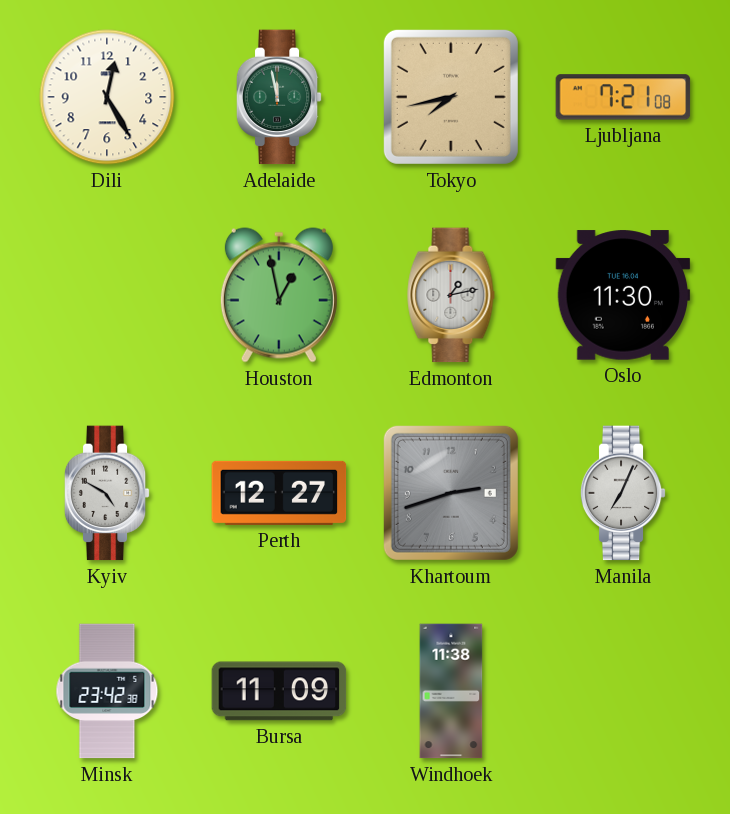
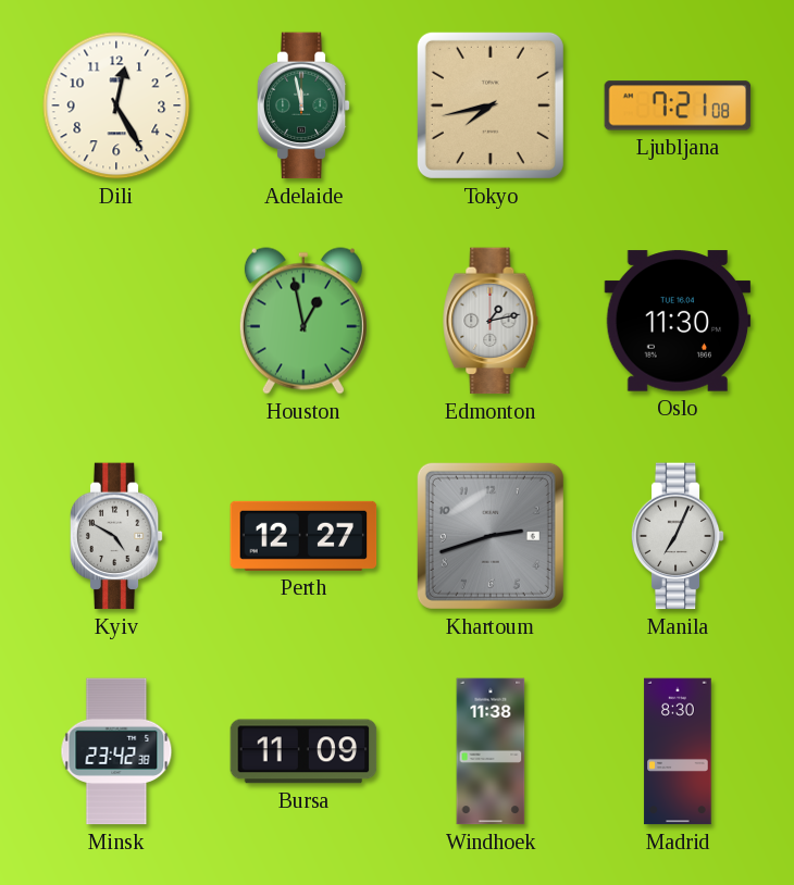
Madrid: none -> 8:30 (678, 751)
